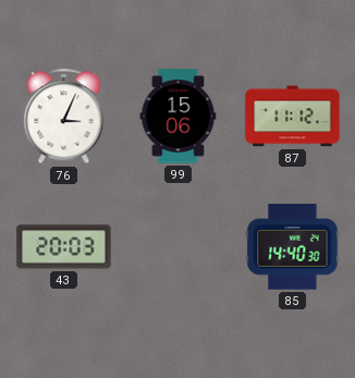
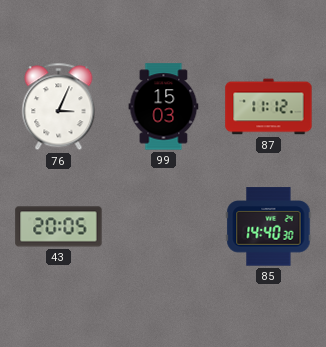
99: 15:06 -> 15:03 (164, 107)
43: 20:03 -> 20:05 (59, 227)
